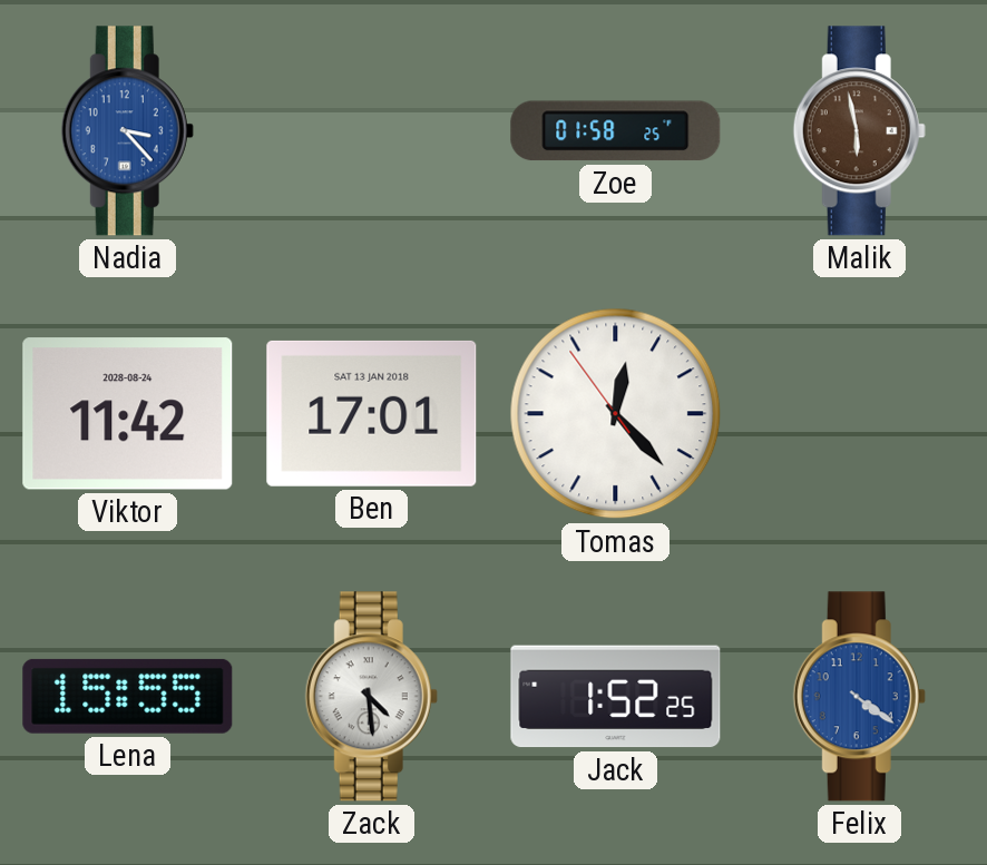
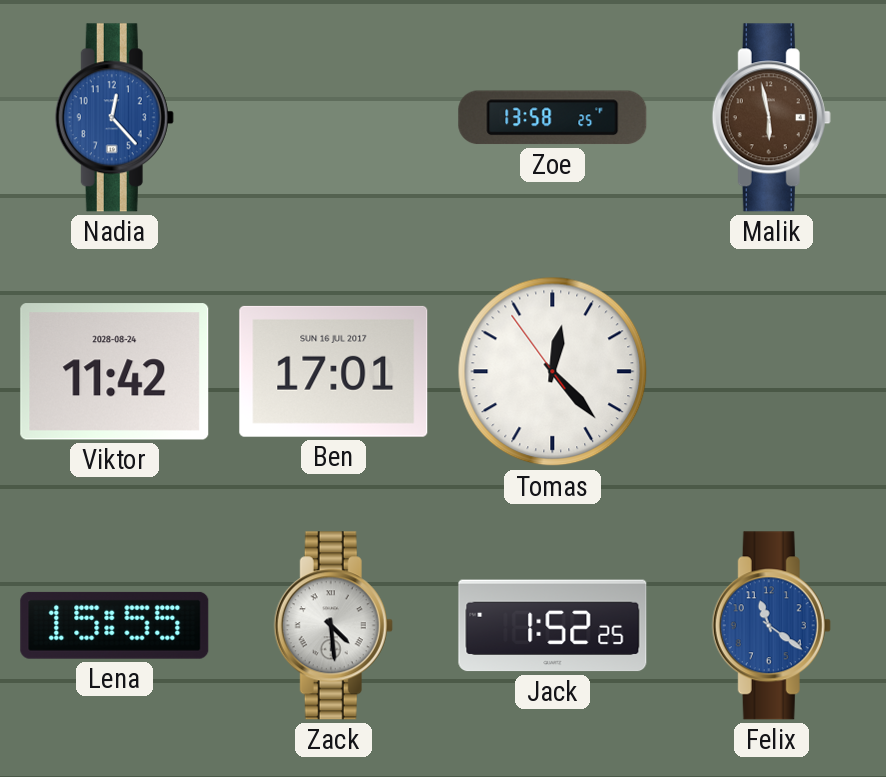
Nadia: 3:23 -> 12:23 (114, 118)
Zoe: 01:58 -> 13:58 (553, 118)
Ben date: SAT 13 JAN 2018 -> SUN 16 JUL 2017 (334, 371)
Felix: 4:21 -> 11:21 (771, 626)
